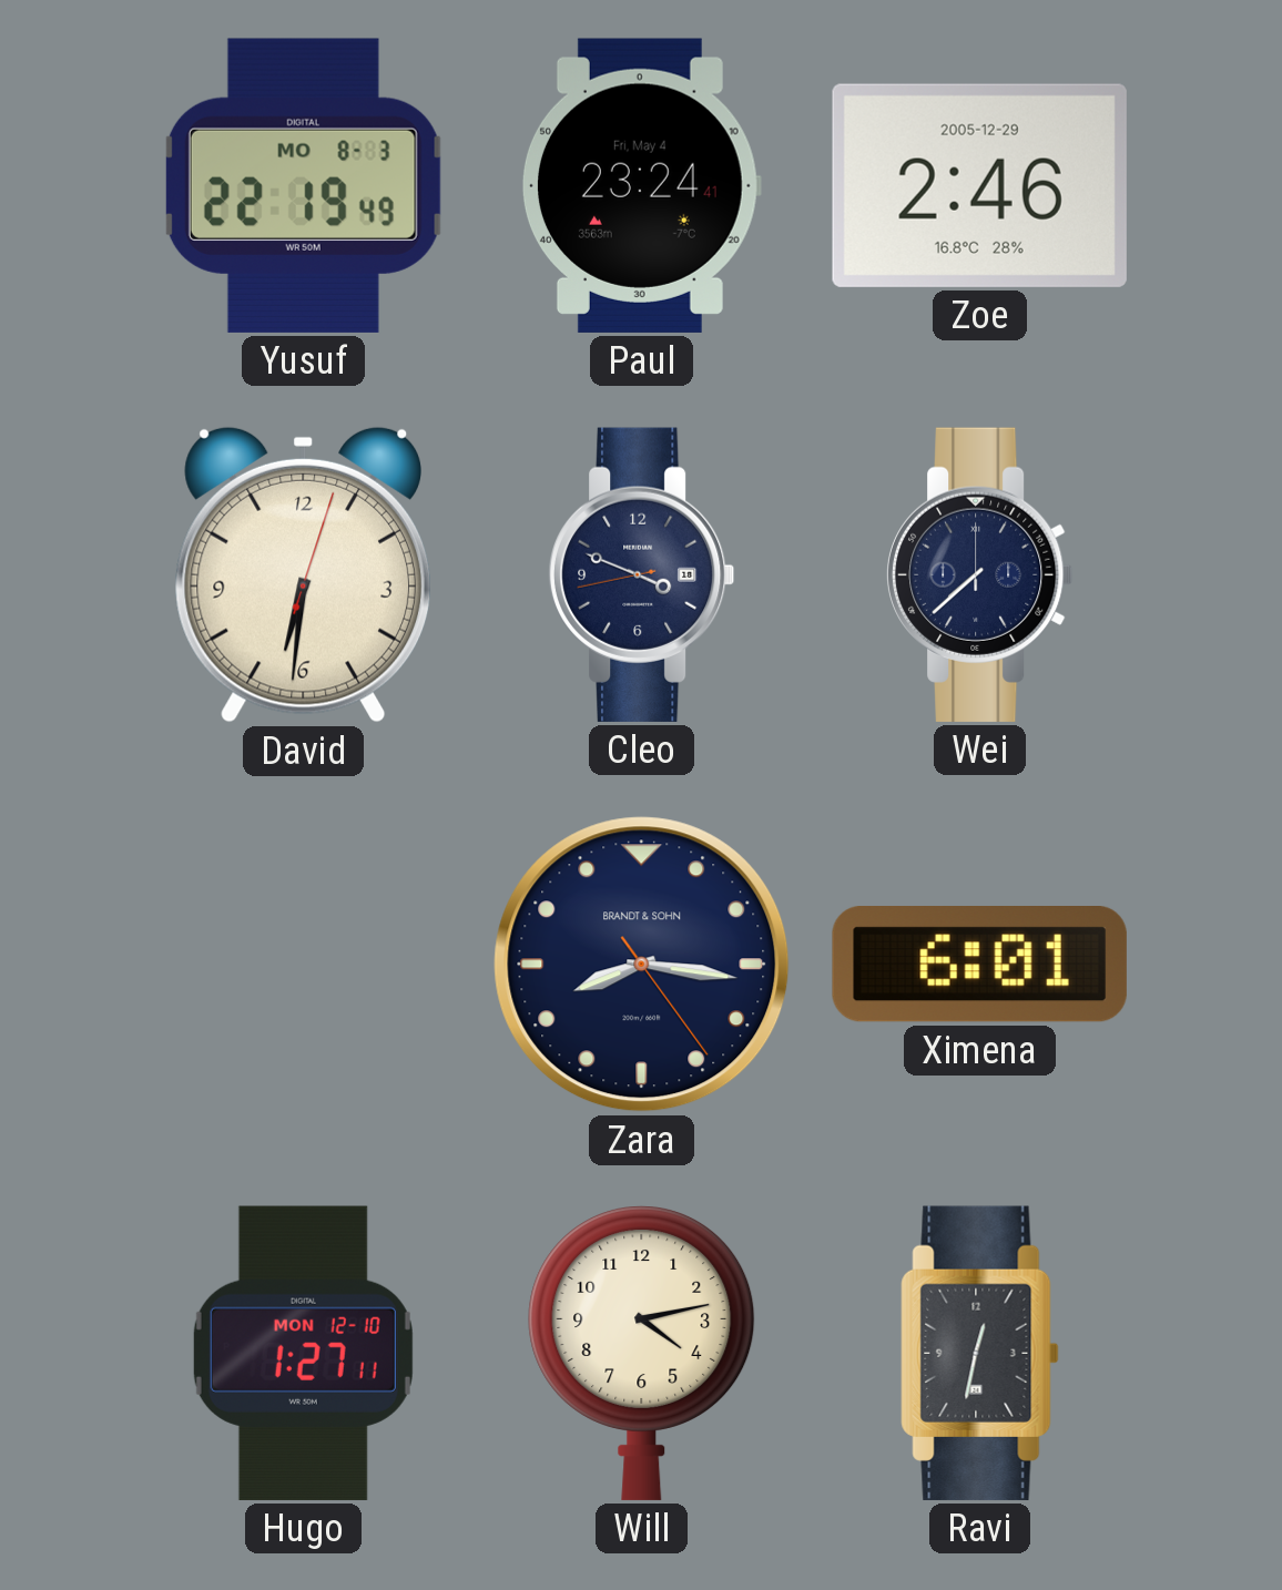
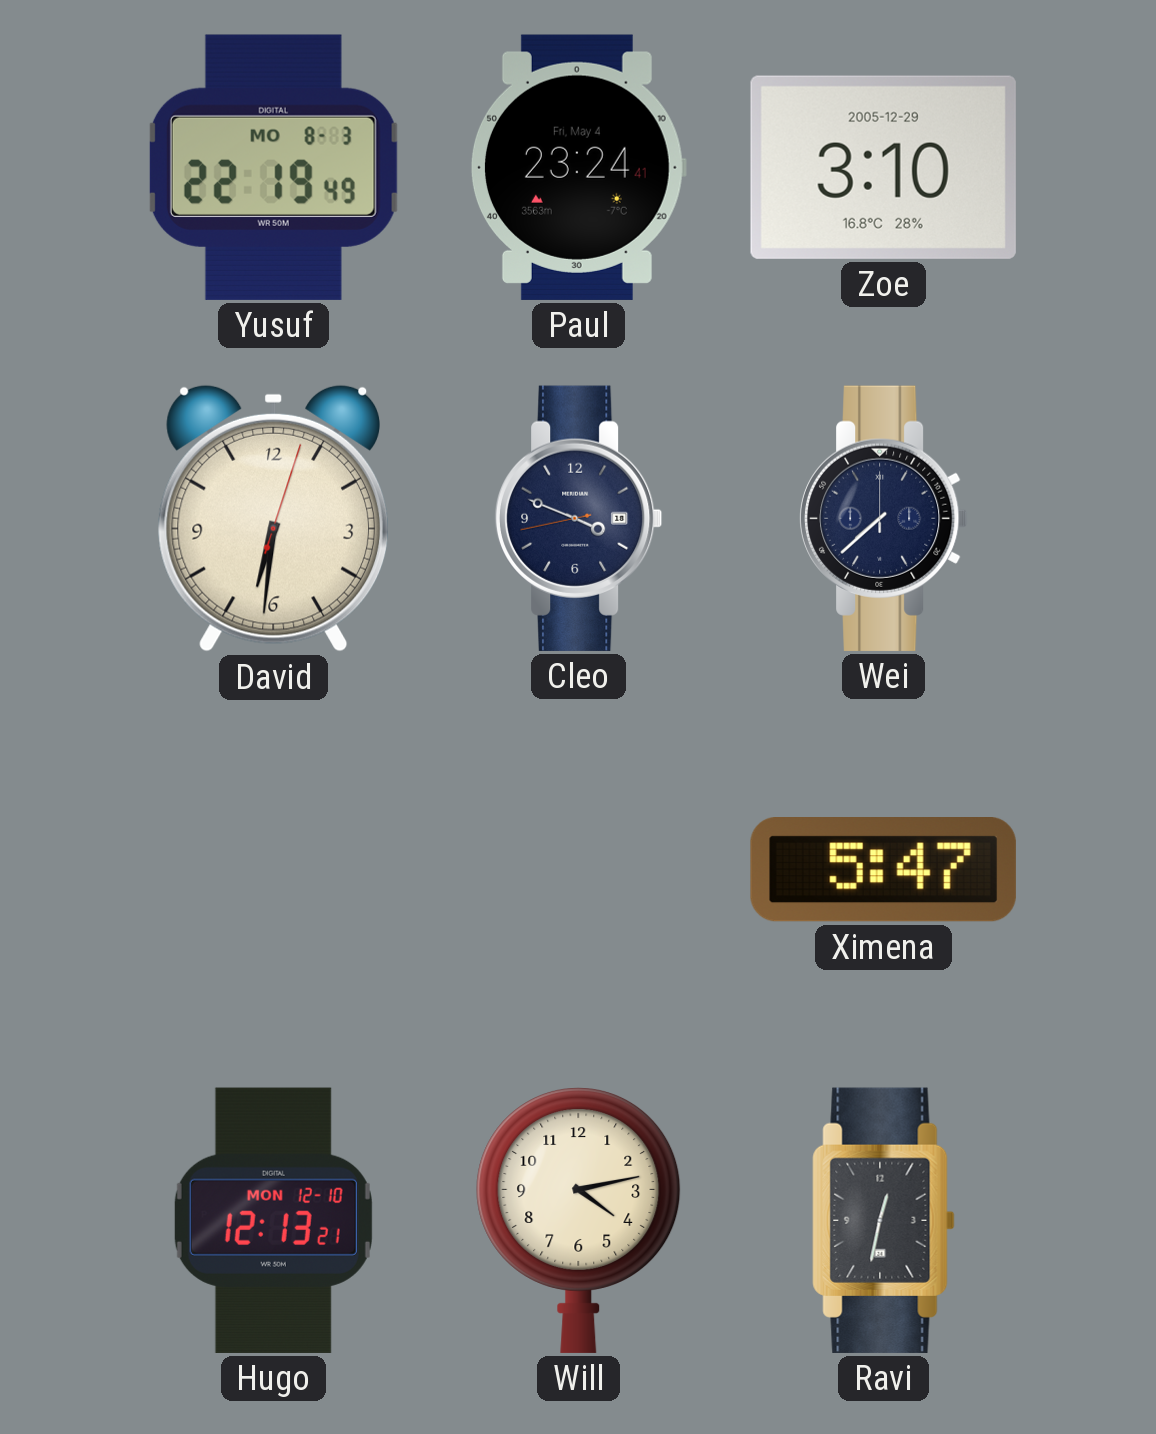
Zoe: 2:46 -> 3:10 (883, 167)
Zara: 8:16 -> none (642, 965)
Ximena: 6:01 -> 5:47 (883, 870)
Hugo: 1:27 -> 12:13 (273, 1220)
